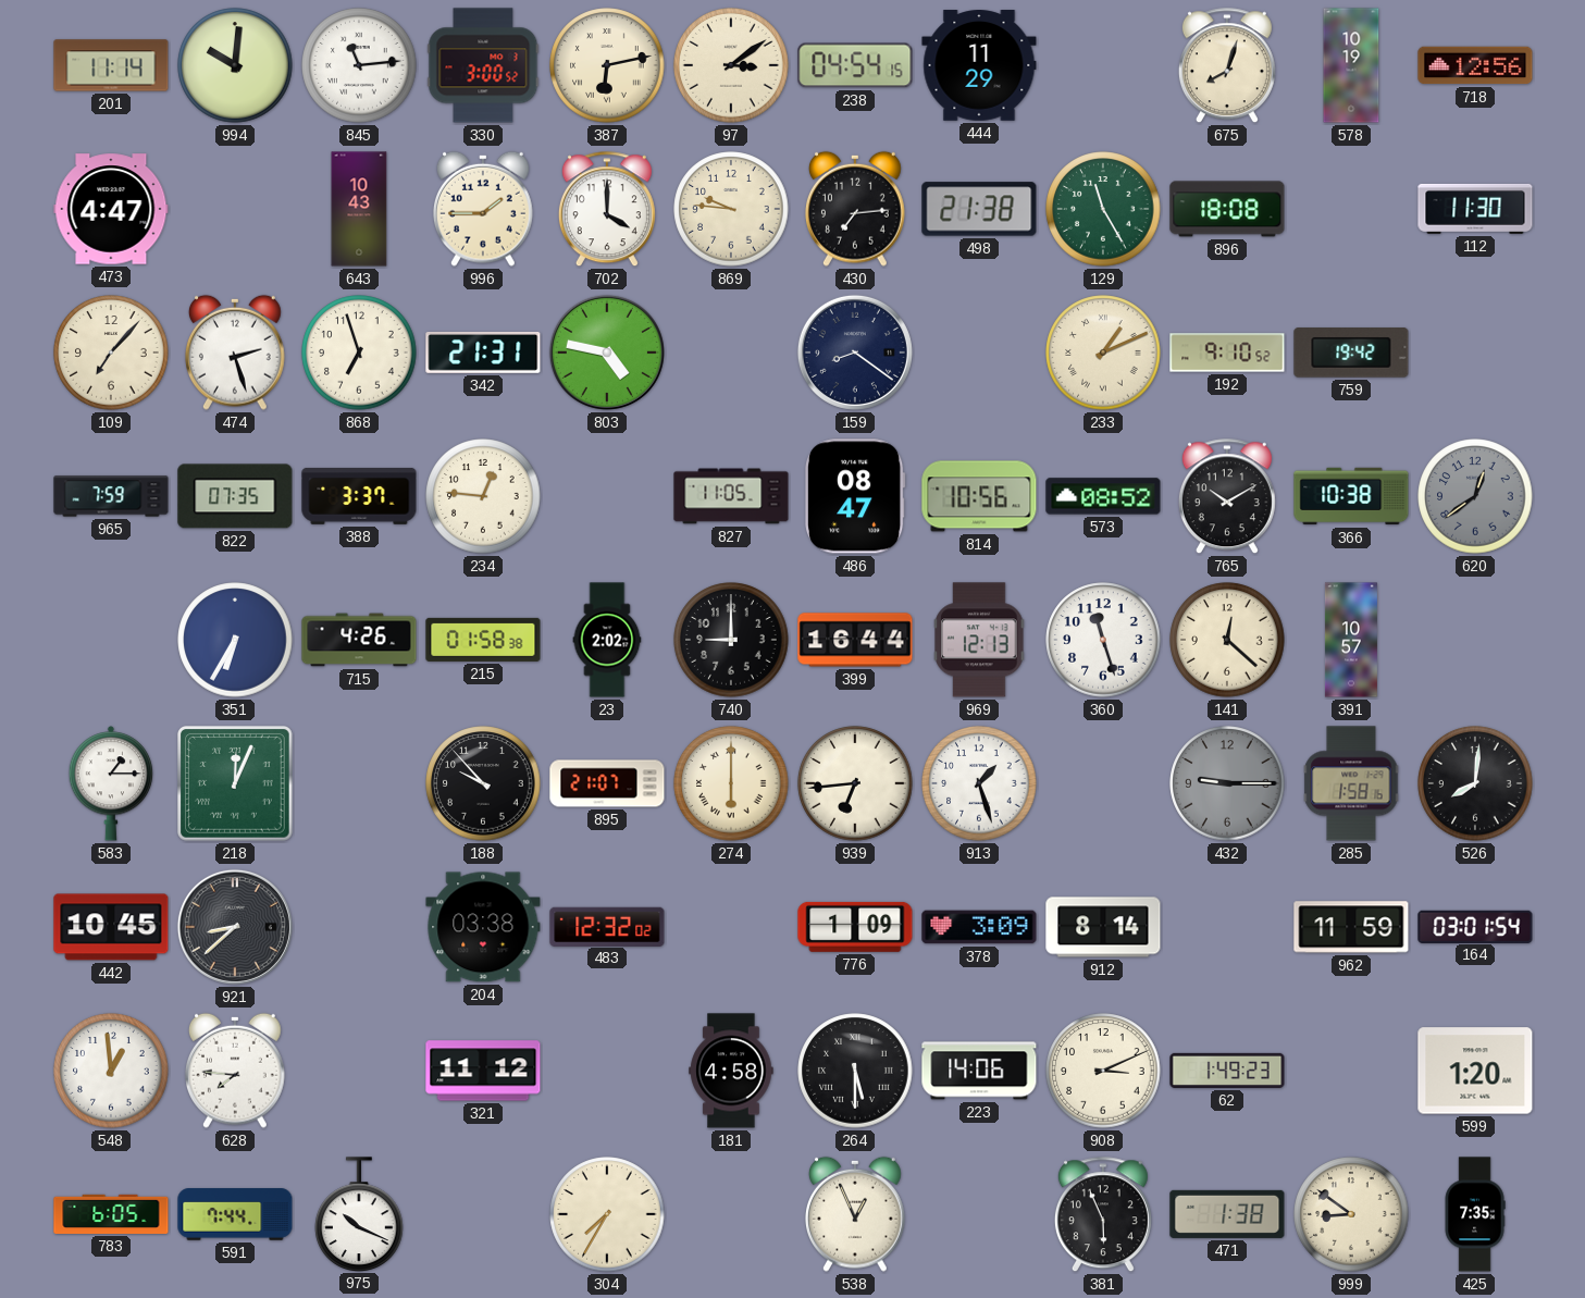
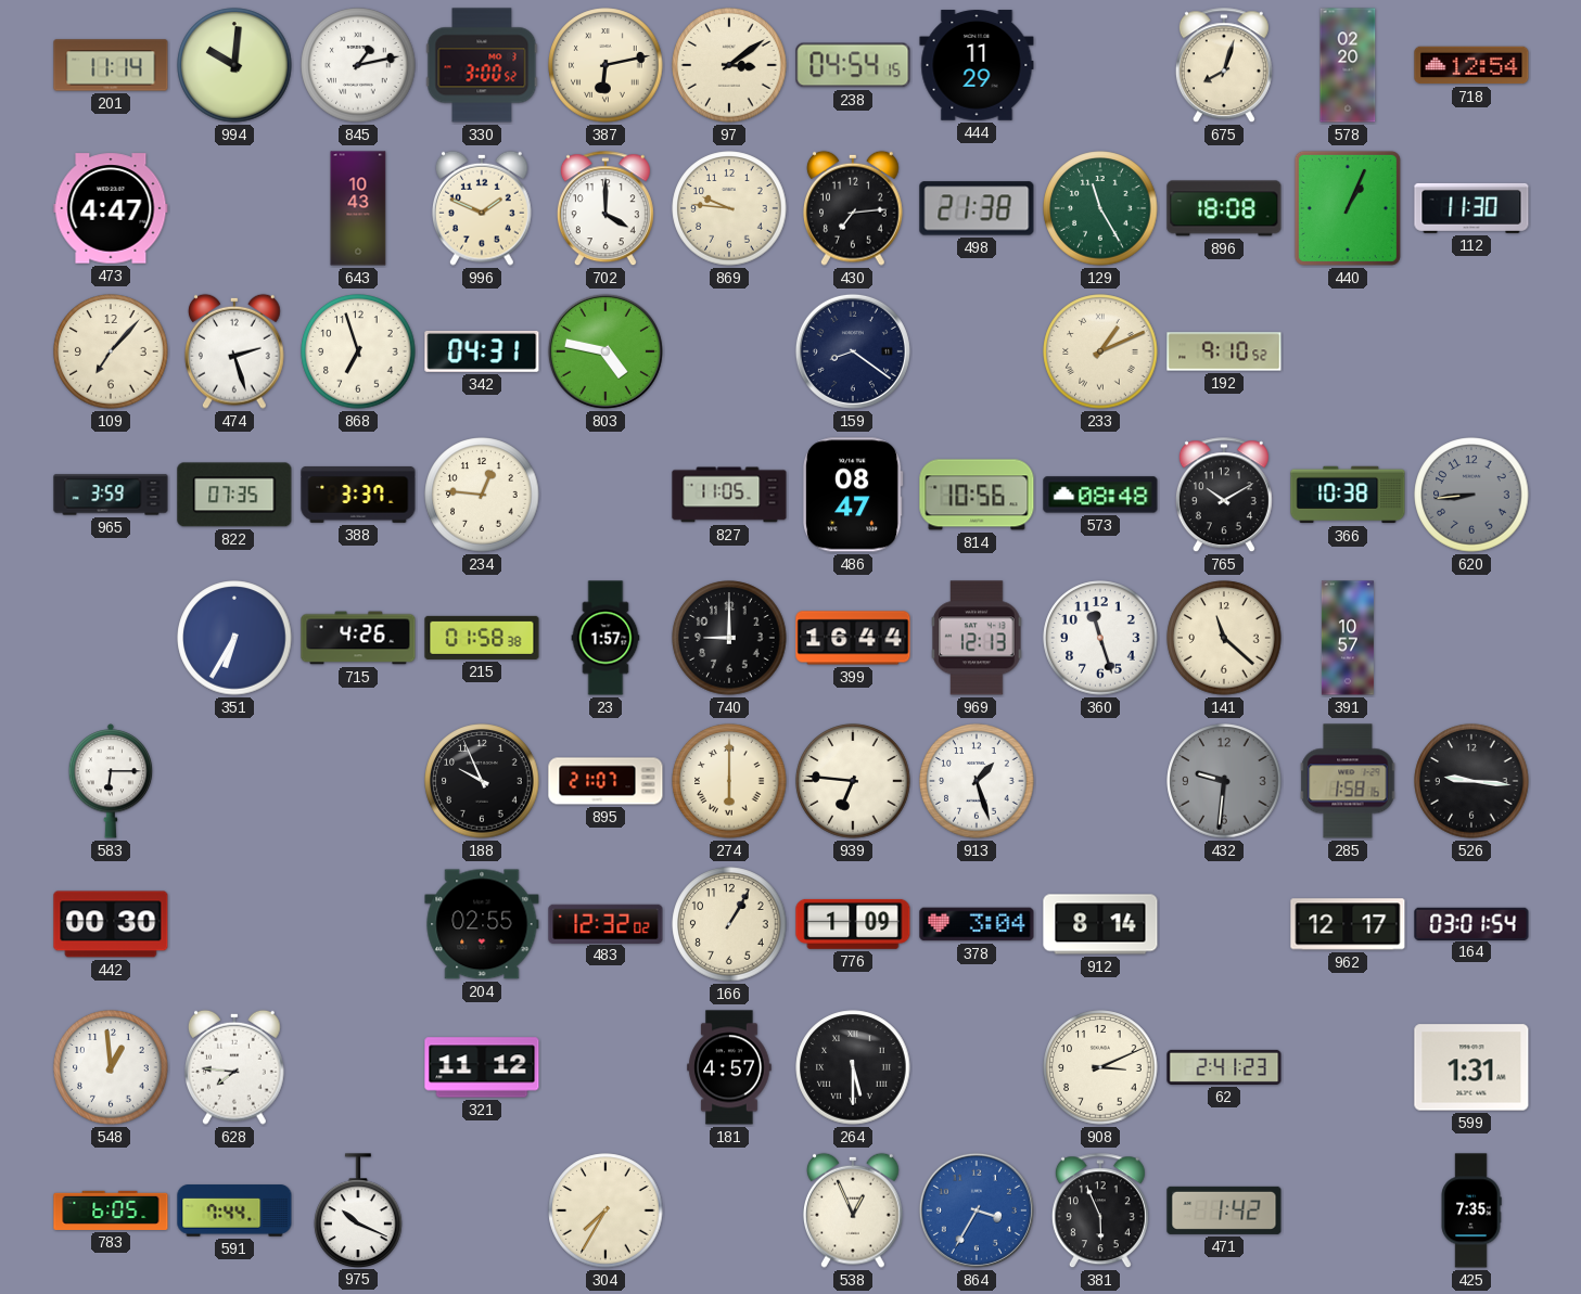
845: 11:14 -> 1:13 (358, 65)
578: 10:19 -> 02:20 (1348, 65)
718: 12:56 -> 12:54 (1471, 65)
996: 1:45 -> 1:49 (483, 208)
440: none -> 1:04 (1348, 208)
342: 21:31 -> 04:31 (482, 351)
759: 19:42 -> none (1351, 353)
965: 7:59 -> 3:59 (111, 495)
573: 08:52 -> 08:48 (1100, 495)
620: 12:39 -> 8:44 (1471, 495)
23: 2:02 -> 1:57 (605, 638)
141: 12:22 -> 11:22 (1224, 638)
583: 1:15 -> 6:15 (111, 781)
218: 12:04 -> none (236, 784)
188: 9:53 -> 9:56 (482, 781)
939: 6:44 -> 6:46 (853, 781)
432: 9:15 -> 9:31 (1224, 781)
526: 8:01 -> 9:16 (1471, 781)
442: 10:45 -> 00:30 (111, 924)
921: 8:38 -> none (235, 927)
204: 03:38 -> 02:55 (482, 924)
166: none -> 1:05 (729, 924)
378: 3:09 -> 3:04 (977, 924)
962: 11:59 -> 12:17 (1348, 924)
181: 4:58 -> 4:57 (729, 1067)
223: 14:06 -> none (979, 1071)
62: 1:49 -> 2:41 (1224, 1067)
599: 1:20 -> 1:31 (1471, 1067)
864: none -> 3:35 (977, 1210)
471: 1:38 -> 1:42 (1224, 1210)
999: 8:51 -> none (1351, 1214)
